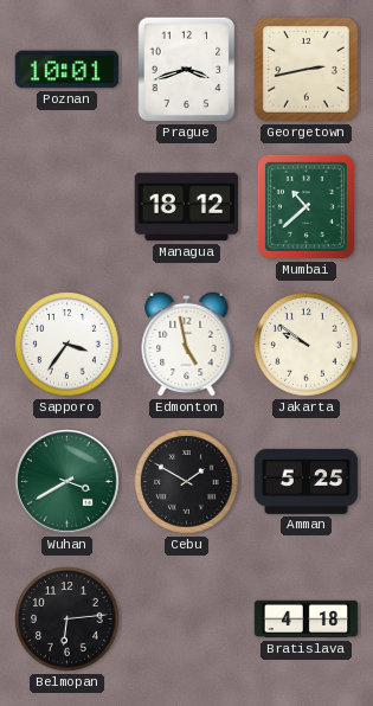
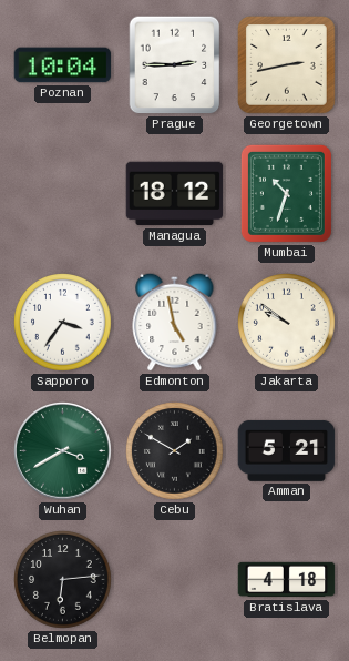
Poznan: 10:01 -> 10:04 (63, 65)
Prague: 3:42 -> 2:45 (175, 65)
Mumbai: 10:38 -> 10:33 (286, 193)
Amman: 5:25 -> 5:21 (287, 450)
